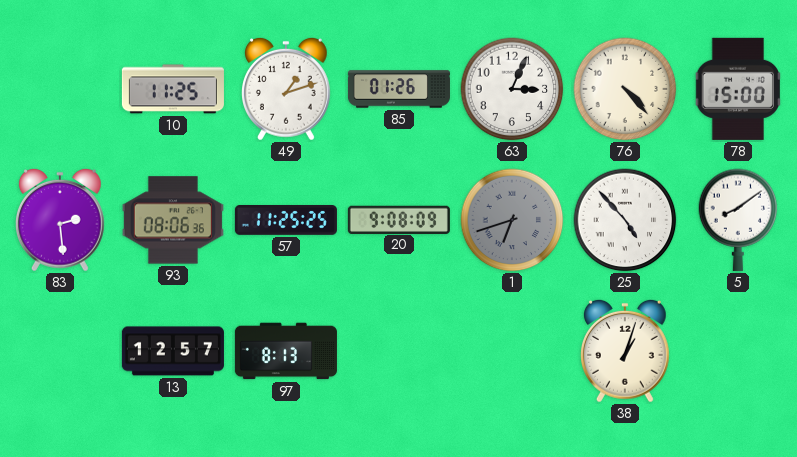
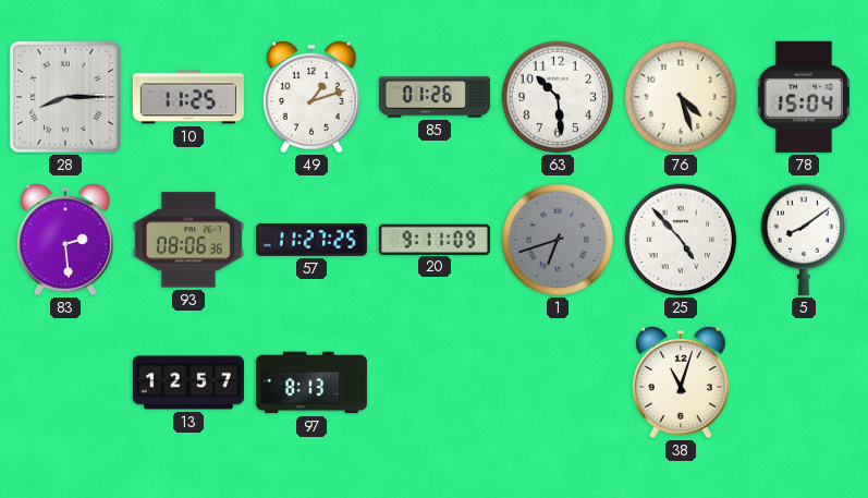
28: none -> 8:15 (65, 97)
63: 3:04 -> 10:29 (558, 97)
76: 4:23 -> 4:27 (681, 97)
78: 15:00 -> 15:04 (803, 97)
57: 11:25 -> 11:27 (311, 241)
20: 9:08 -> 9:11 (435, 239)
38: 1:03 -> 11:03 (682, 382)
